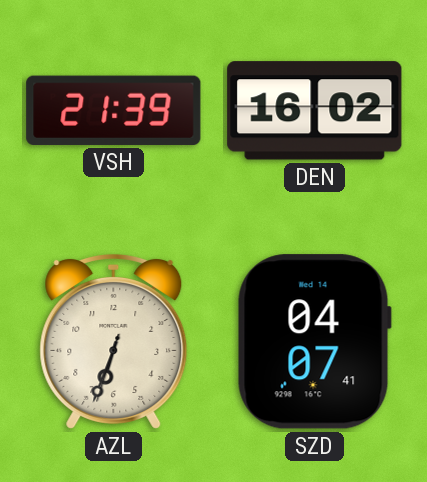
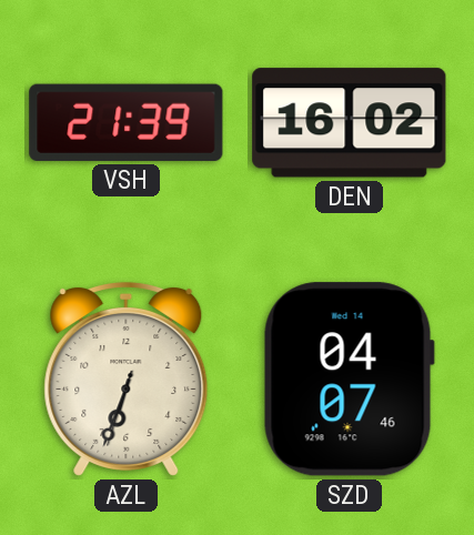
SZD: 04:07:41 -> 04:07:46 (349, 380)
